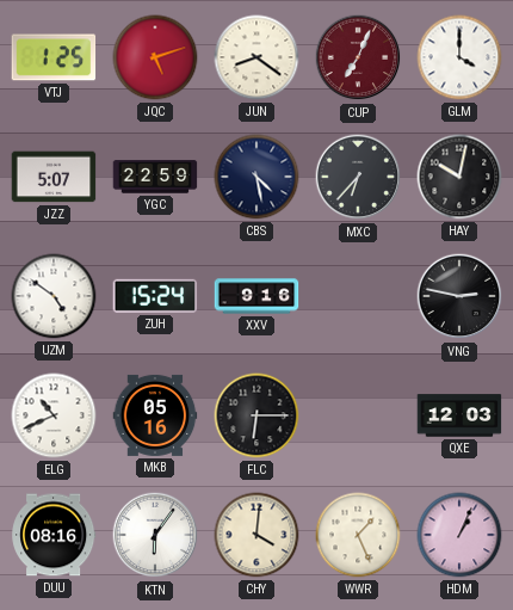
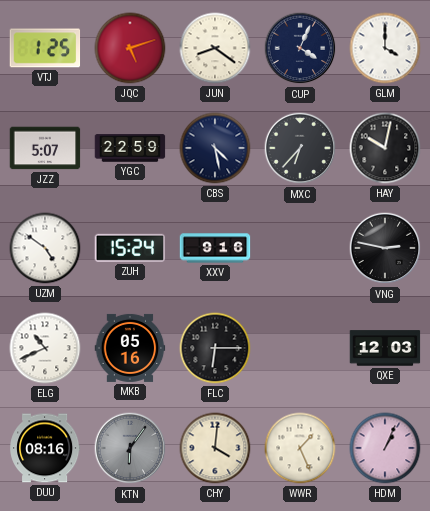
CUP: 7:04 -> 4:04 (300, 48)
CUP dial: burgundy -> navy (300, 48)
KTN dial: white -> grey (130, 448)
